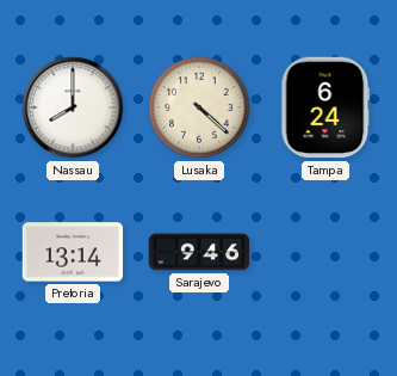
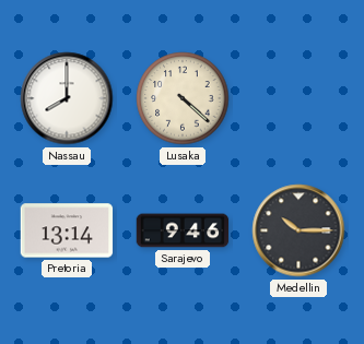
Tampa: 6:24 -> none (325, 107)
Medellin: none -> 10:15 (298, 230)
